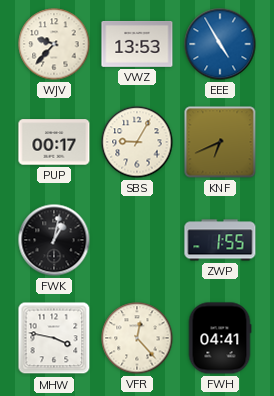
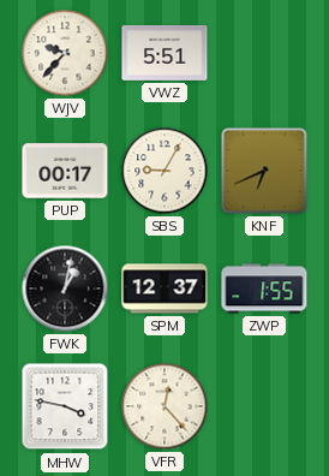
VWZ: 13:53 -> 5:51 (164, 53)
EEE: 4:55 -> none (220, 44)
SPM: none -> 12:37 (164, 288)
FWH: 04:41 -> none (220, 338)
